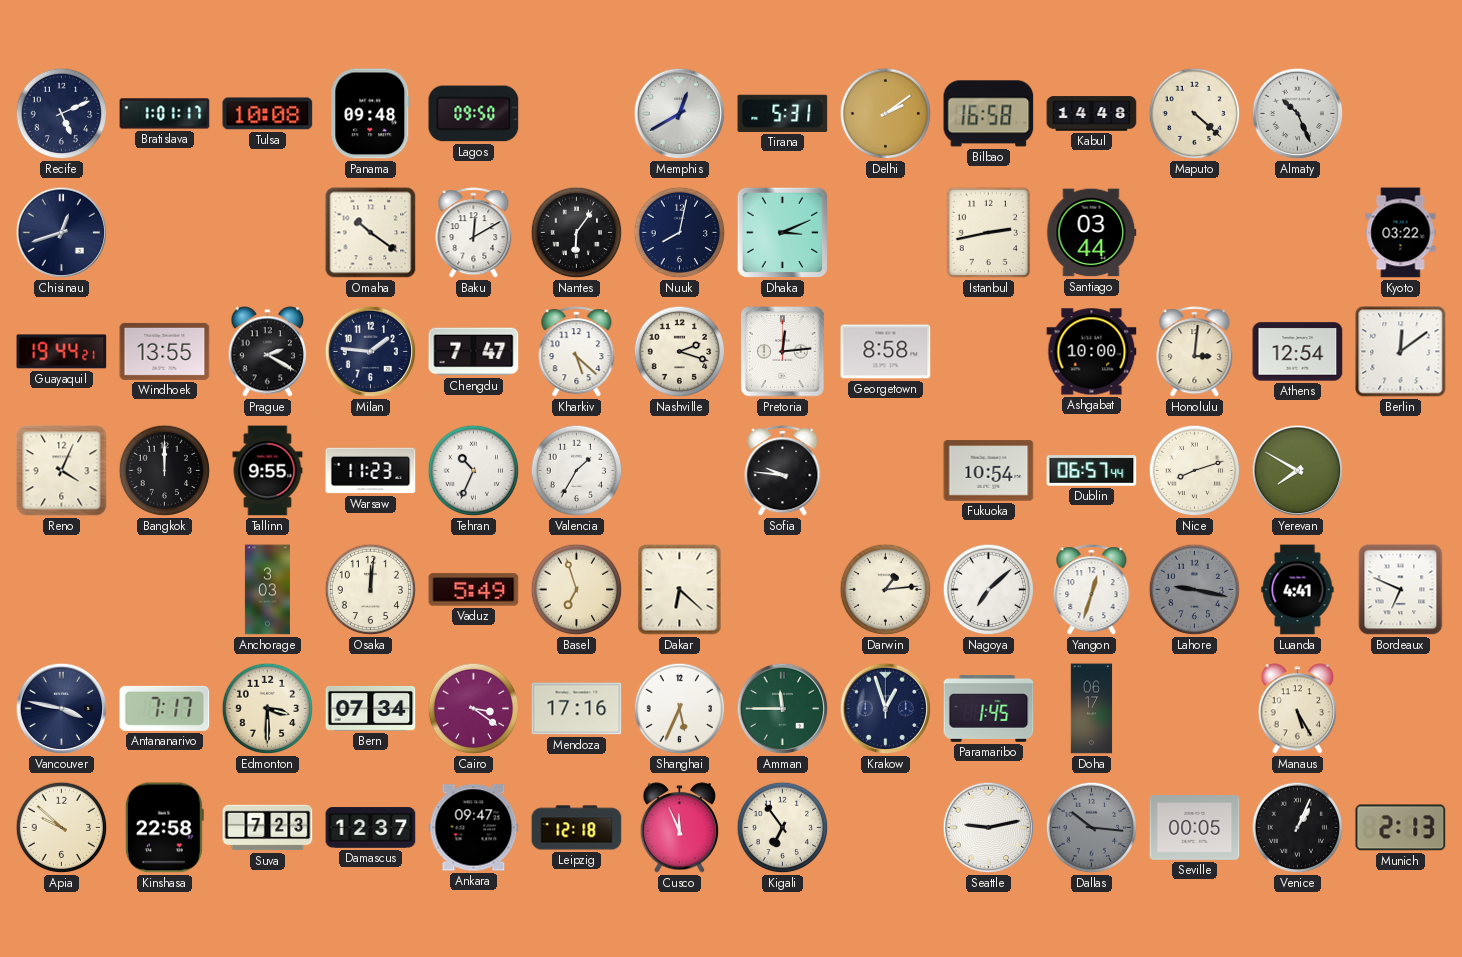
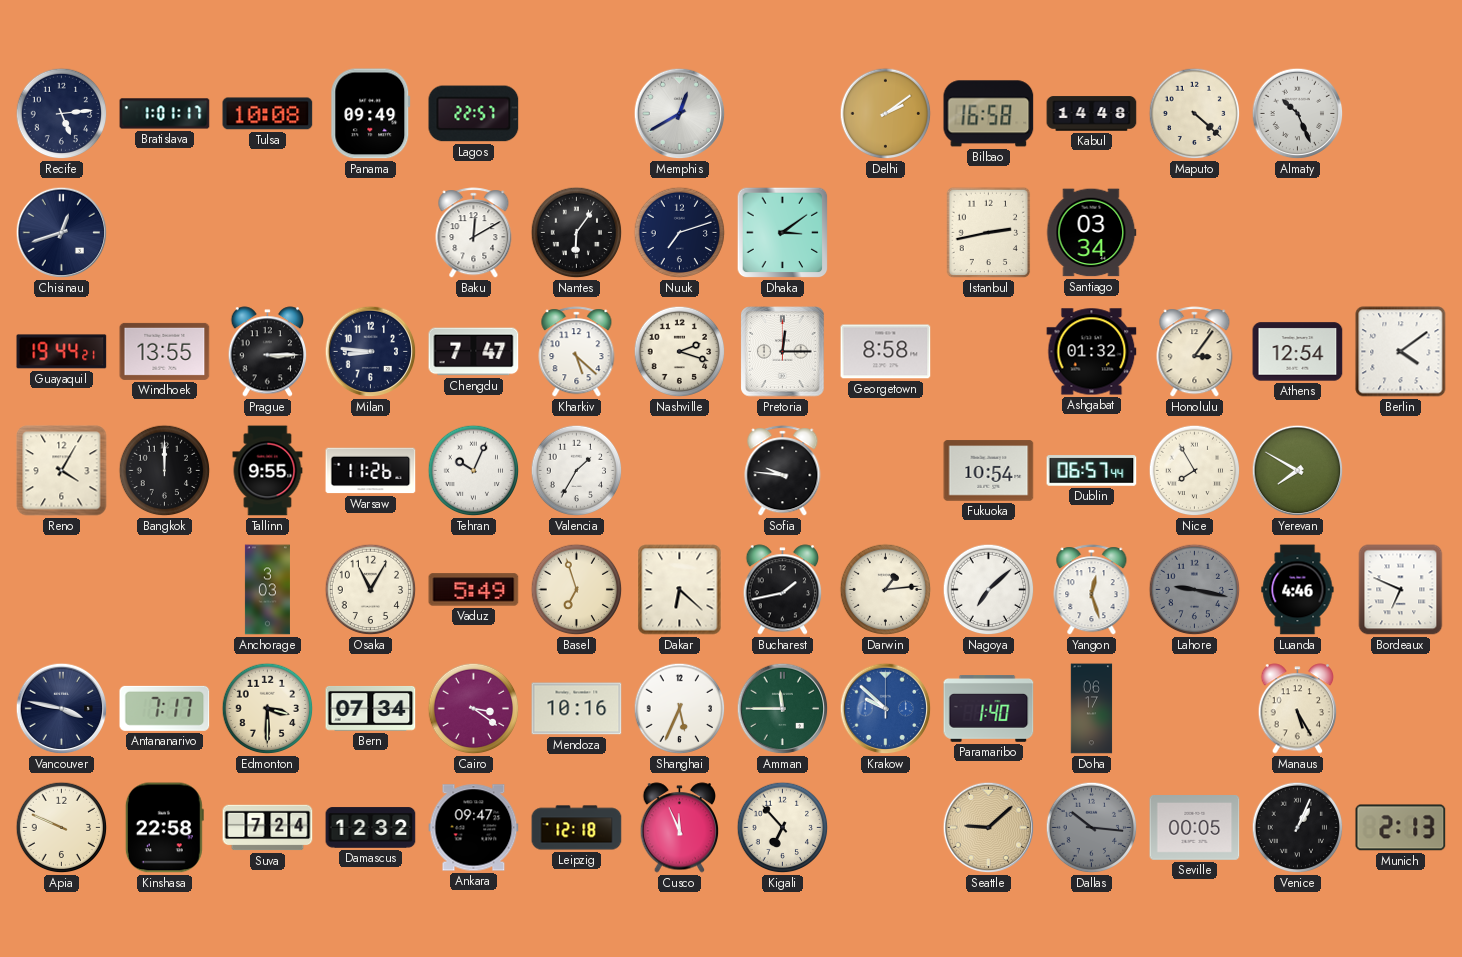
Recife: 5:11 -> 5:14 (62, 114)
Panama: 09:48 -> 09:49 (371, 114)
Lagos: 09:50 -> 22:57 (474, 114)
Tirana: 5:31 -> none (783, 113)
Omaha: 10:21 -> none (371, 233)
Nuuk: 8:02 -> 7:12 (680, 233)
Dhaka: 3:11 -> 3:09 (783, 233)
Santiago: 03:44 -> 03:34 (1092, 233)
Kyoto: 03:22 -> none (1401, 233)
Prague: 2:20 -> 3:15 (268, 352)
Milan: 1:46 -> 8:46 (371, 352)
Pretoria: 12:14 -> 12:15 (783, 352)
Ashgabat: 10:00 -> 01:32 (1092, 352)
Honolulu: 3:01 -> 3:06 (1195, 352)
Berlin: 12:09 -> 4:09 (1401, 352)
Reno: 4:04 -> 4:05 (62, 471)
Warsaw: 11:23 -> 11:26 (371, 471)
Tehran: 10:34 -> 10:04 (474, 471)
Nice: 8:12 -> 7:55 (1195, 471)
Osaka: 12:01 -> 11:05 (371, 590)
Bucharest: none -> 1:43 (783, 590)
Yangon: 12:33 -> 12:27 (1092, 590)
Luanda: 4:41 -> 4:46 (1298, 590)
Mendoza: 17:16 -> 10:16 (577, 709)
Krakow: 12:57 -> 9:52 (886, 709)
Krakow dial: navy -> blue (886, 709)
Paramaribo: 1:45 -> 1:40 (989, 709)
Apia: 9:52 -> 9:49 (62, 828)
Suva: 7:23 -> 7:24 (268, 828)
Damascus: 12:37 -> 12:32 (371, 828)
Kigali: 6:54 -> 6:53 (783, 828)
Seattle: 9:13 -> 9:08 (989, 828)
Seattle dial: white -> champagne (989, 828)
